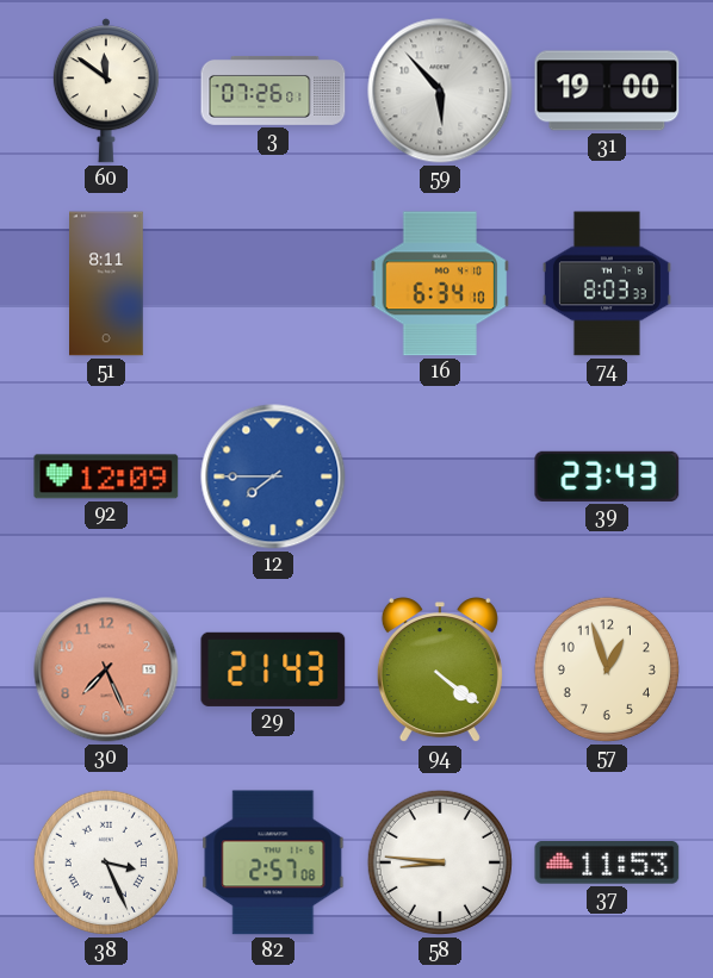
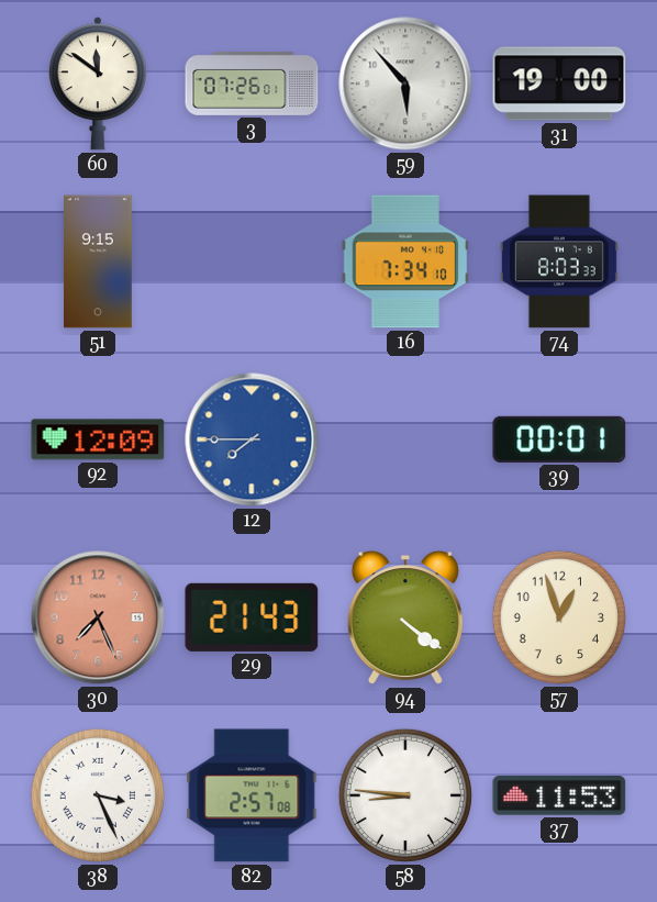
51: 8:11 -> 9:15 (99, 261)
16: 6:34 -> 7:34 (405, 261)
39: 23:43 -> 00:01 (559, 439)
